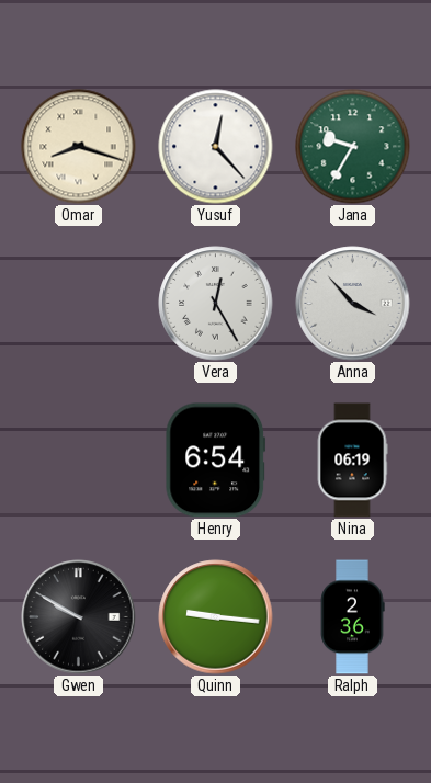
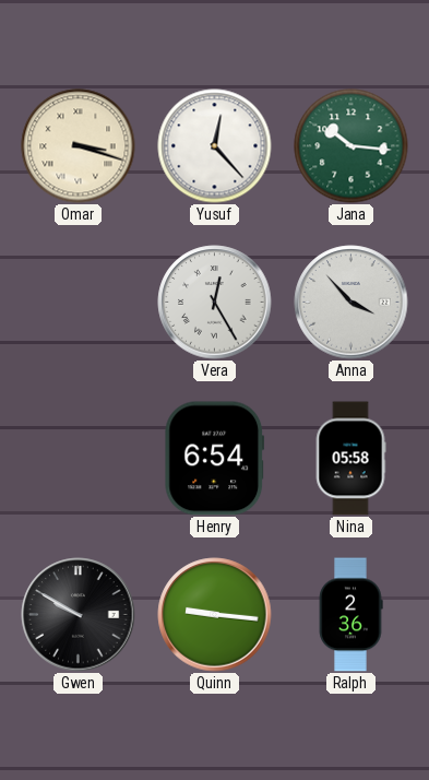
Omar: 8:18 -> 3:18 (79, 146)
Jana: 9:35 -> 10:16 (351, 146)
Nina: 06:19 -> 05:58 (350, 459)
